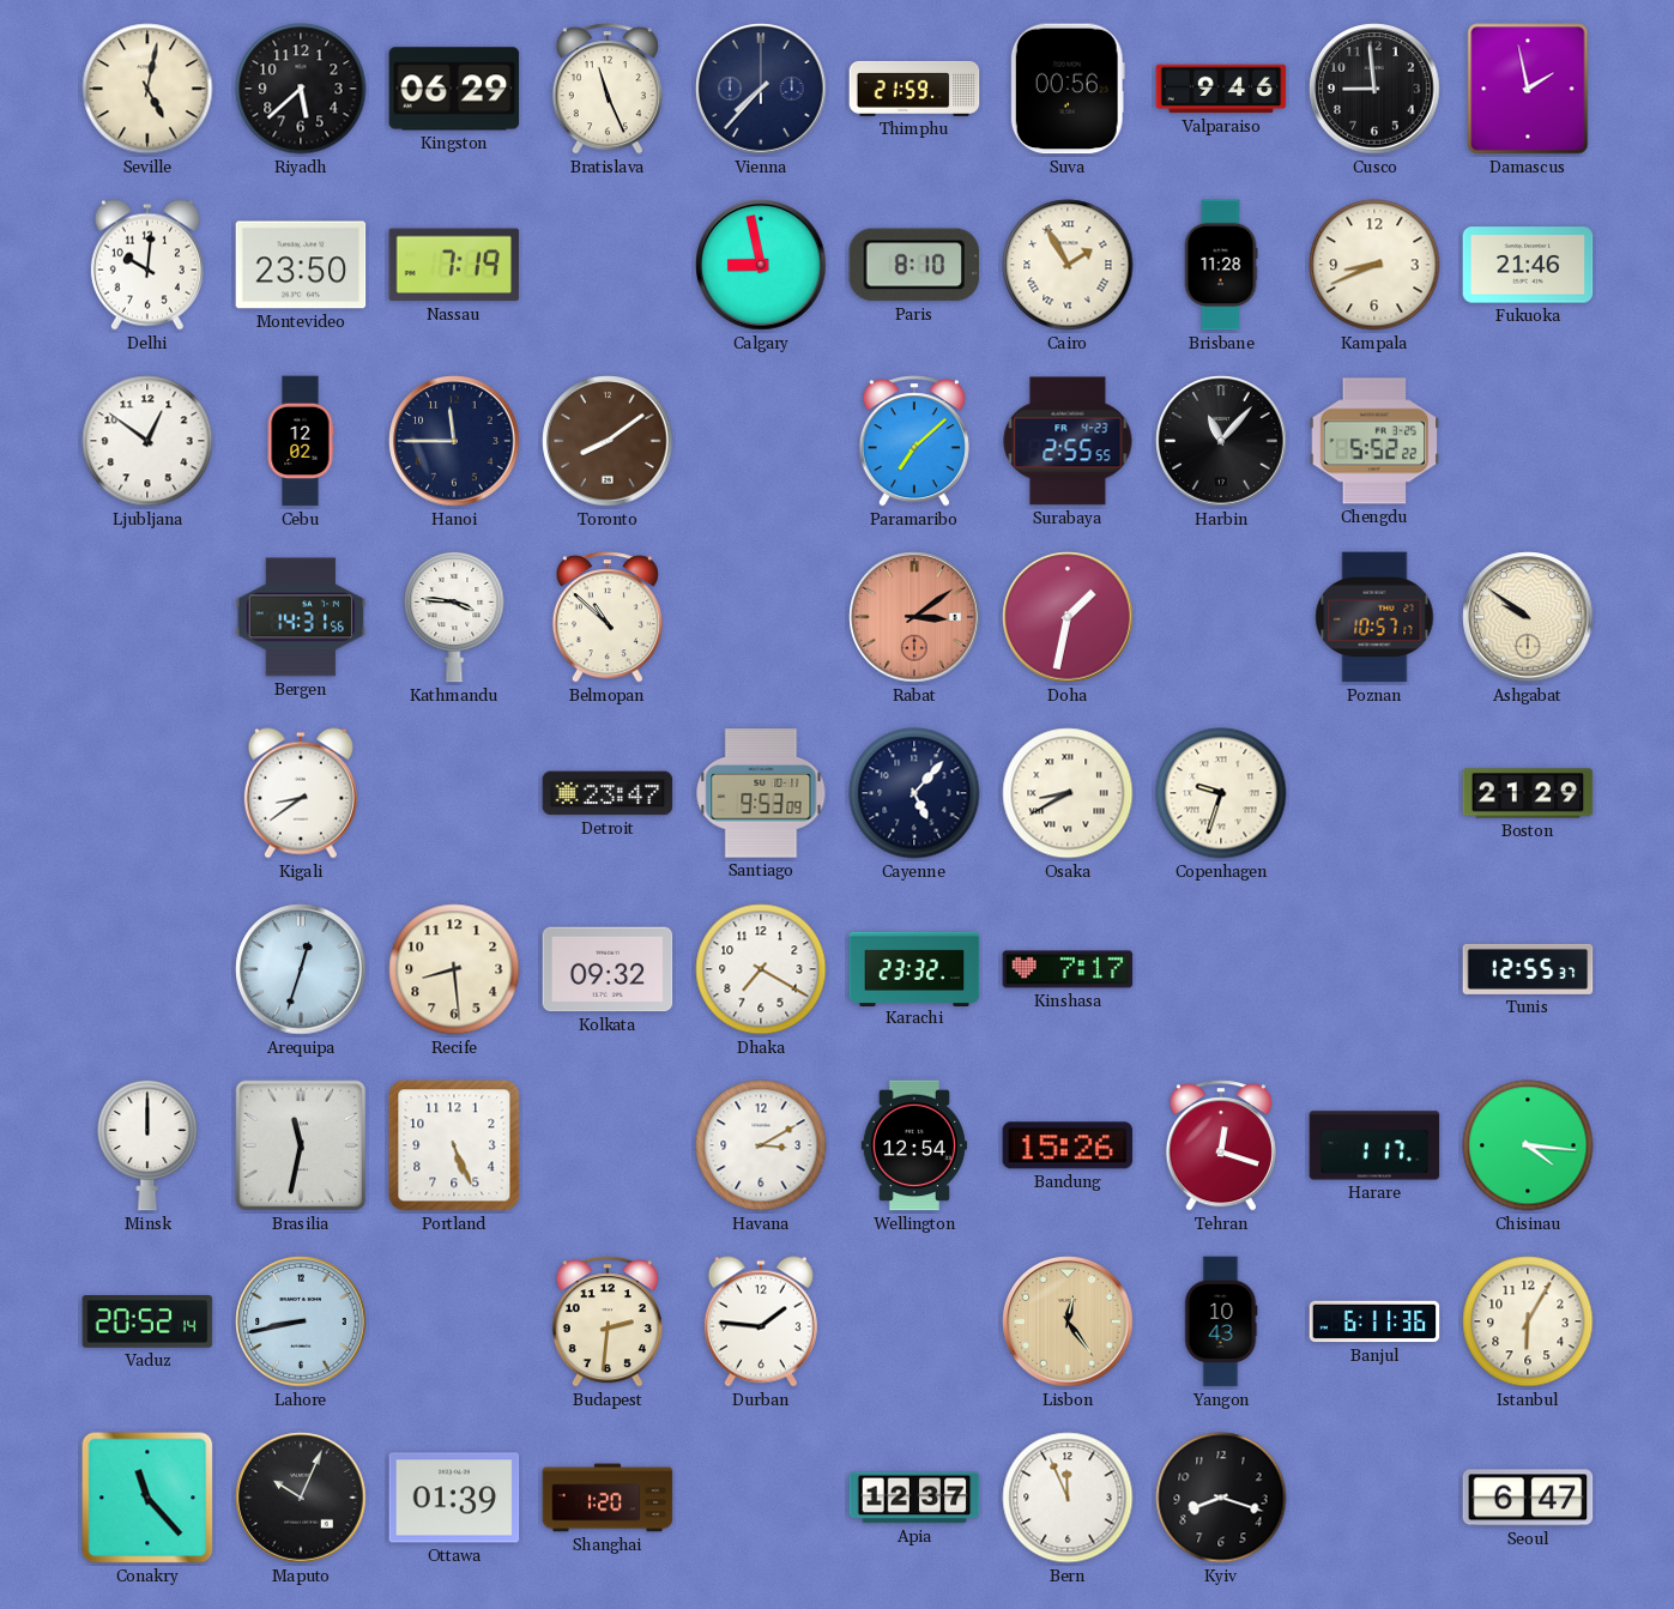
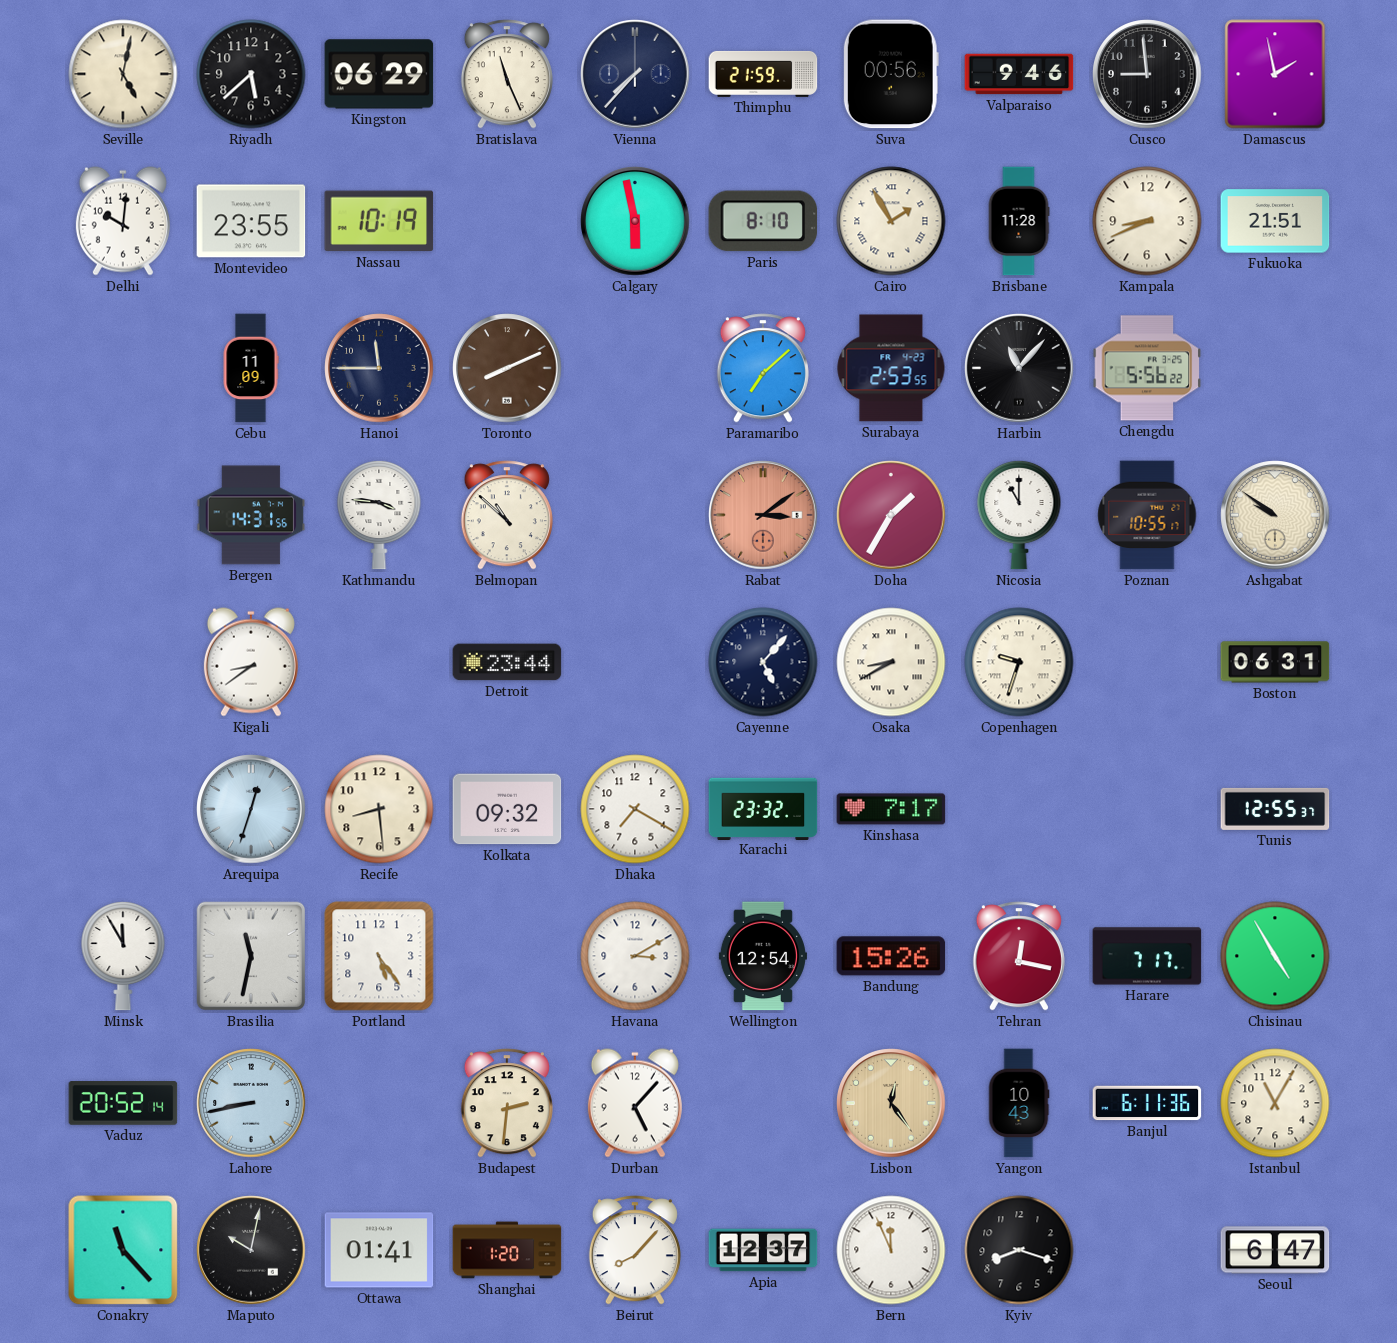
Montevideo: 23:50 -> 23:55 (251, 221)
Nassau: 7:19 -> 10:19 (379, 221)
Calgary: 8:58 -> 5:58 (635, 221)
Fukuoka: 21:46 -> 21:51 (1275, 221)
Ljubljana: 12:51 -> none (147, 441)
Cebu: 12:02 -> 11:09 (251, 368)
Toronto: 8:09 -> 8:11 (507, 368)
Surabaya: 2:55 -> 2:53 (891, 368)
Chengdu: 5:52 -> 5:56 (1147, 368)
Doha: 1:32 -> 1:35 (891, 515)
Nicosia: none -> 11:00 (1019, 515)
Poznan: 10:57 -> 10:55 (1147, 515)
Detroit: 23:47 -> 23:44 (507, 662)
Santiago: 9:53 -> none (761, 793)
Boston: 21:29 -> 06:31 (1275, 662)
Minsk: 12:00 -> 11:55 (123, 956)
Portland: 5:26 -> 5:24 (379, 956)
Tehran: 12:18 -> 12:17 (1019, 956)
Harare: 1:17 -> 7:17 (1147, 956)
Chisinau: 4:16 -> 4:55 (1275, 956)
Durban: 1:46 -> 5:07 (635, 1103)
Istanbul: 6:05 -> 11:05 (1275, 1103)
Maputo: 10:04 -> 10:02 (251, 1250)
Ottawa: 01:39 -> 01:41 (379, 1250)
Beirut: none -> 8:07 (635, 1250)
